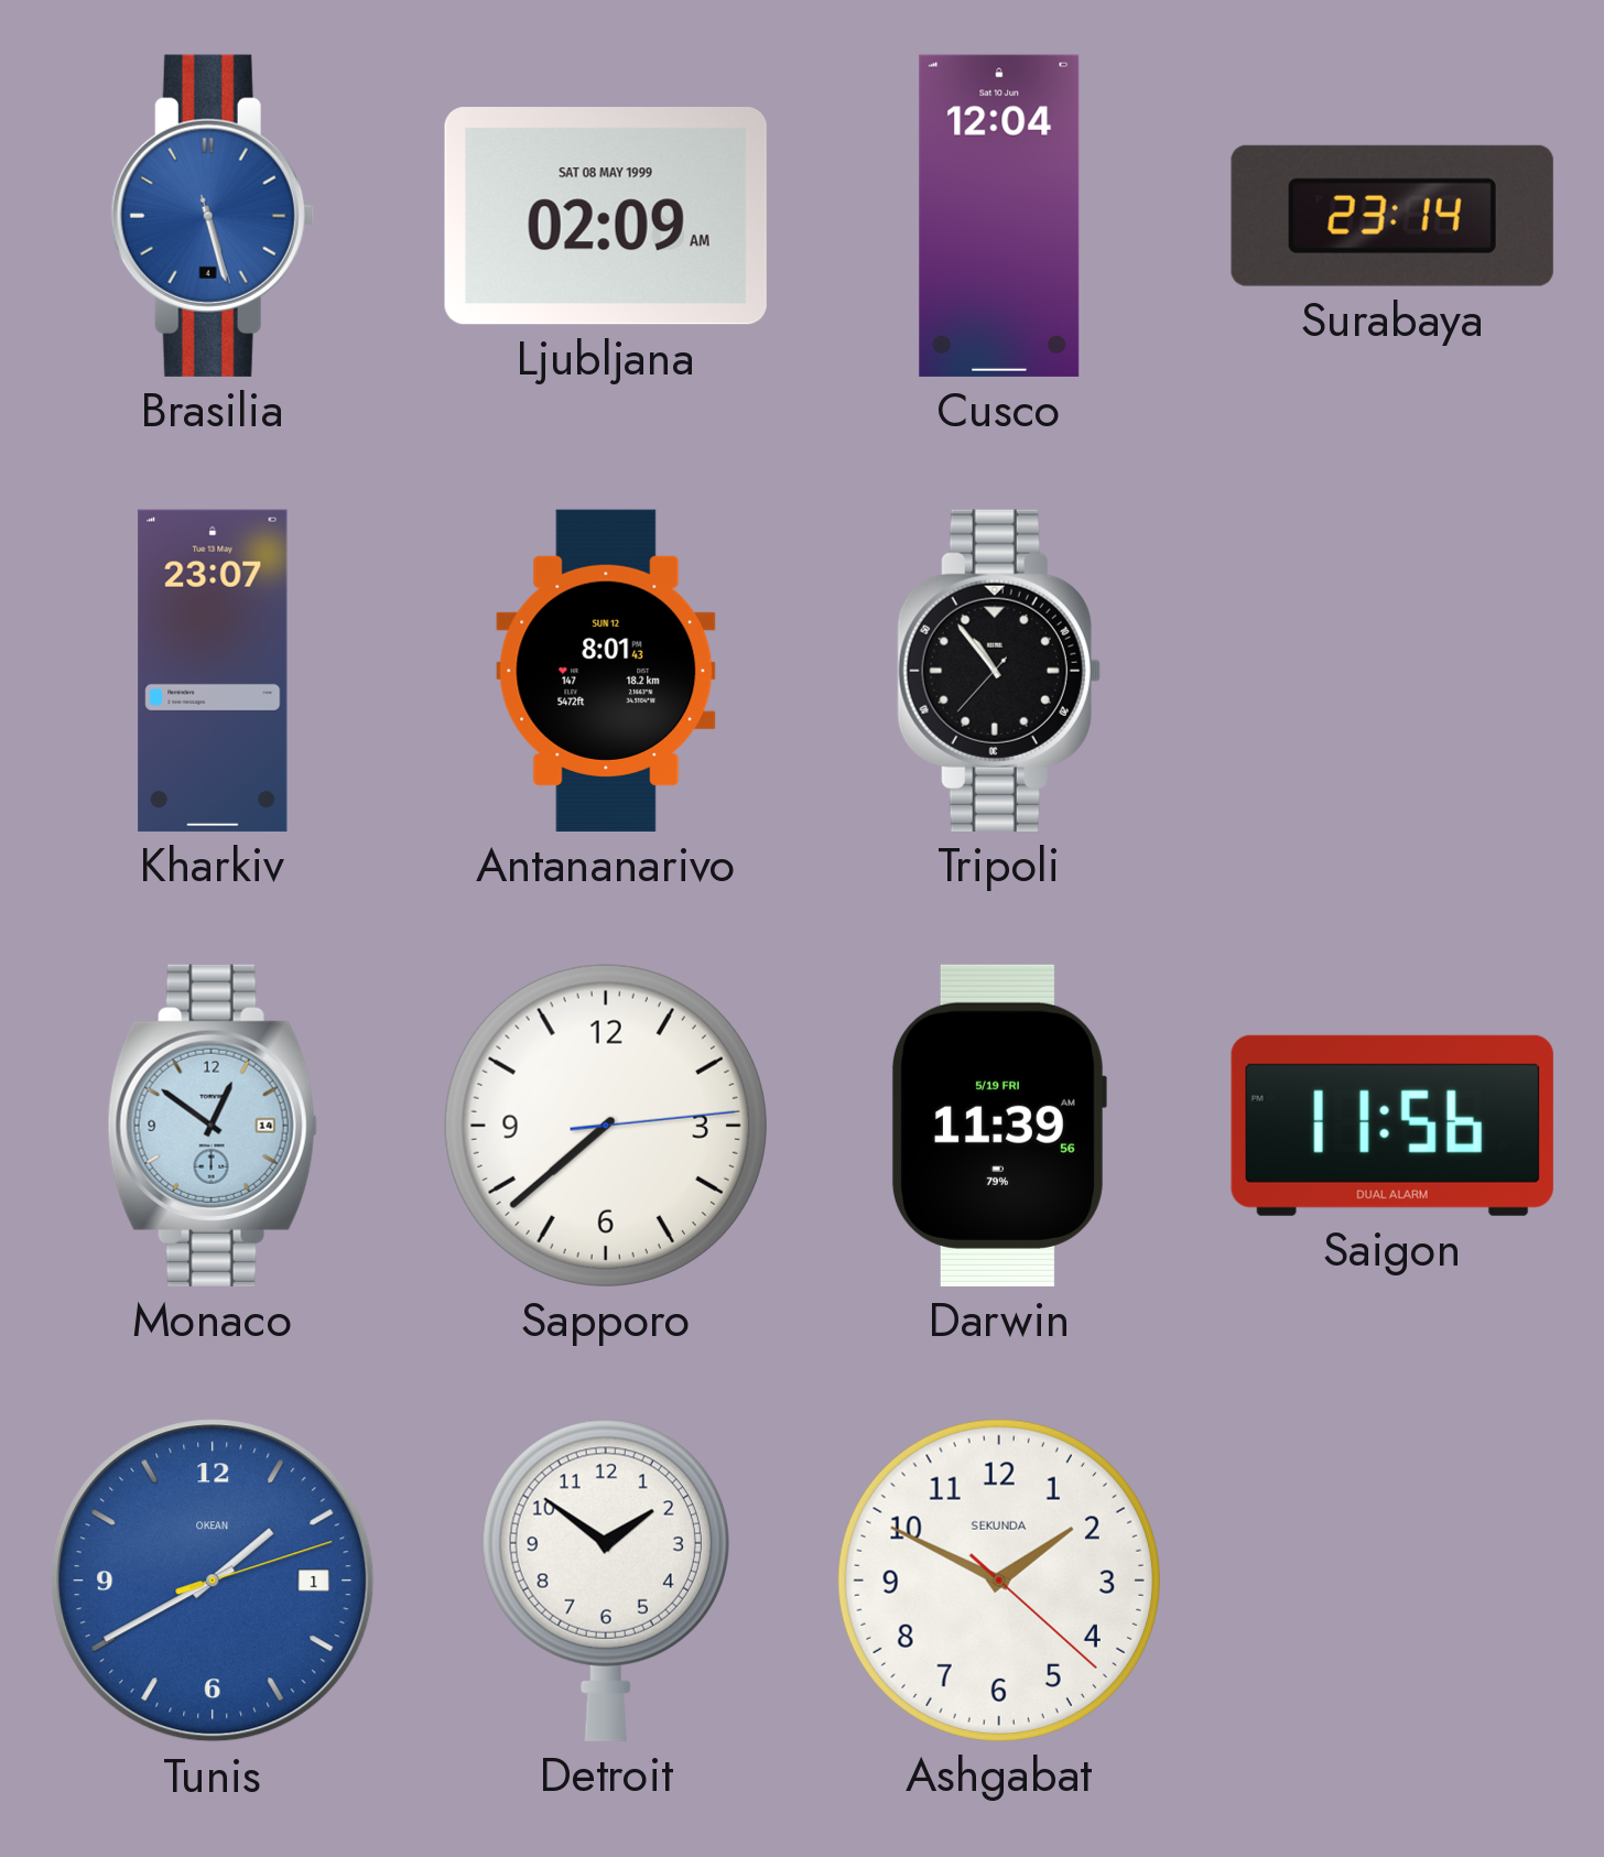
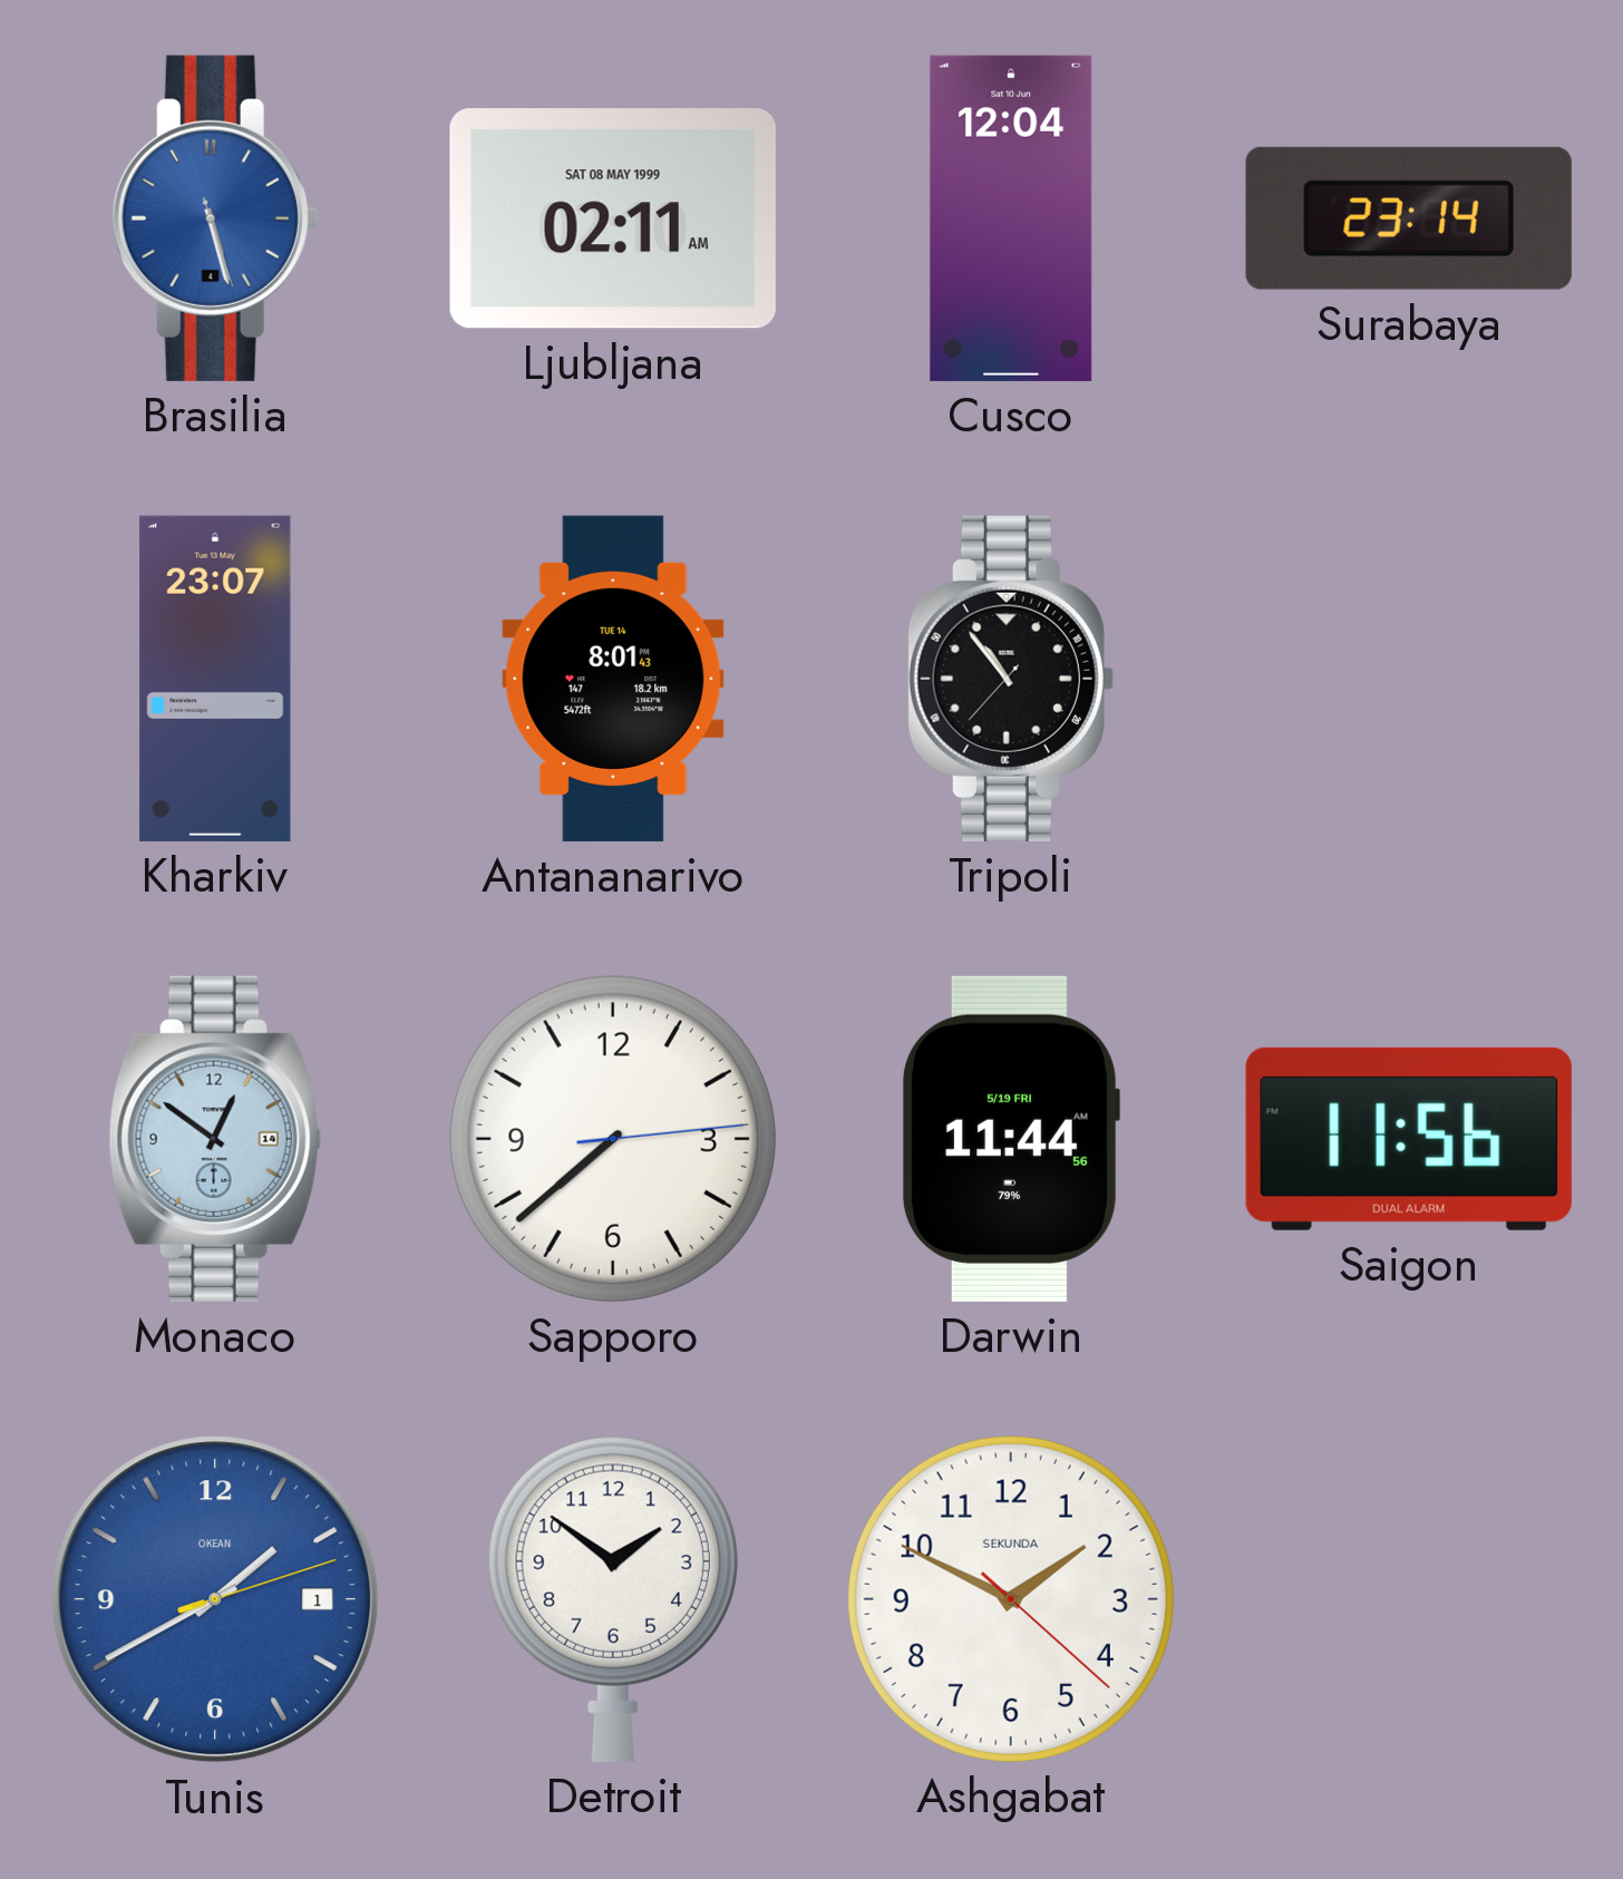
Ljubljana: 02:09 -> 02:11 (613, 218)
Antananarivo date: SUN 12 -> TUE 14 (613, 679)
Darwin: 11:39 -> 11:44 (1010, 1139)
